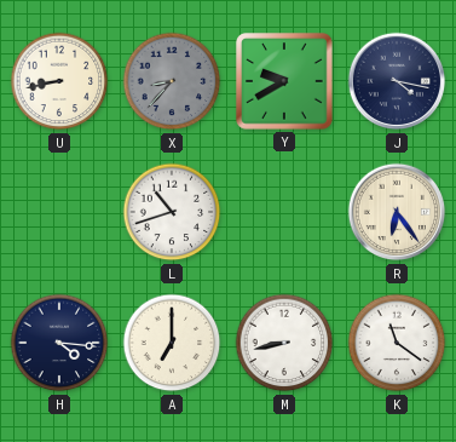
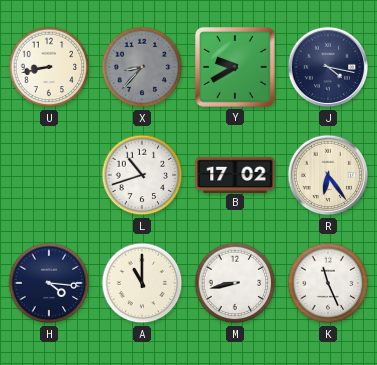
B: none -> 17:02 (235, 174)
A: 7:00 -> 11:00 (142, 283)
K: 11:21 -> 11:26 (328, 283)
